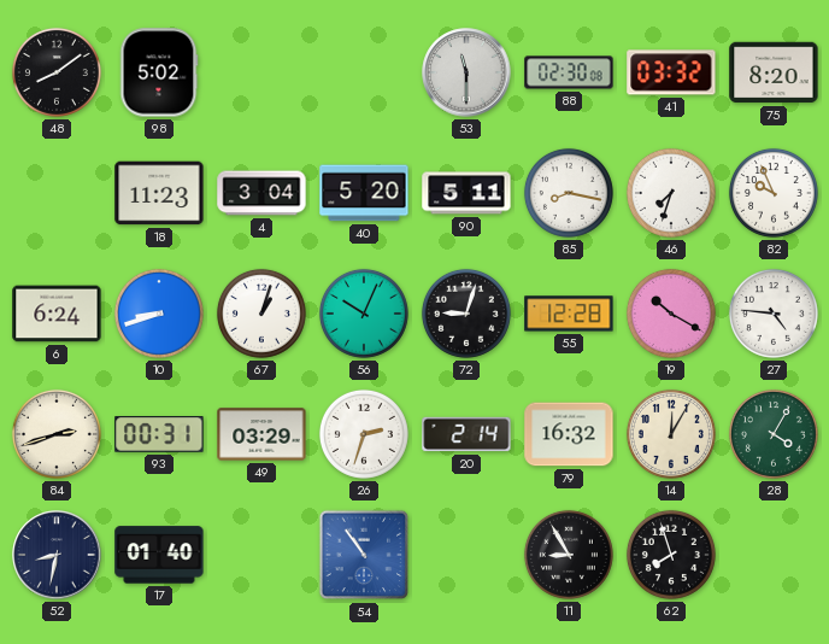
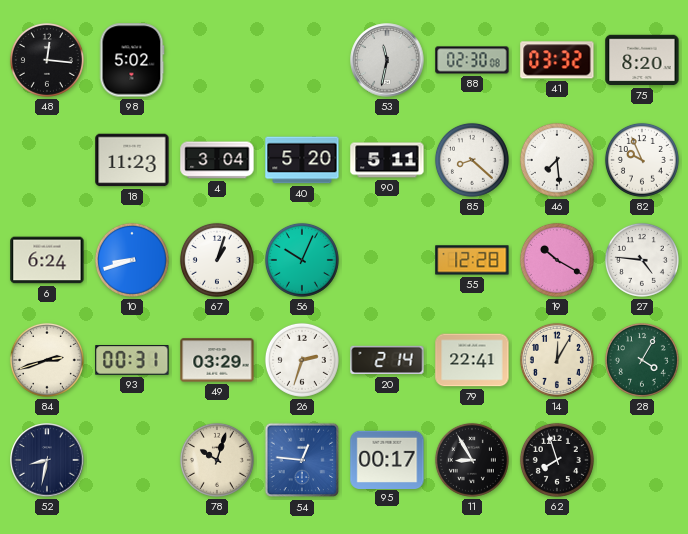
48: 8:09 -> 12:16 (47, 60)
53: 11:30 -> 11:32 (387, 60)
85: 8:17 -> 8:22 (472, 160)
46: 7:33 -> 7:29 (557, 160)
72: 9:03 -> none (466, 314)
79: 16:32 -> 22:41 (472, 360)
17: 01:40 -> none (159, 555)
78: none -> 10:03 (217, 460)
54: 10:54 -> 12:46 (302, 460)
95: none -> 00:17 (387, 459)
